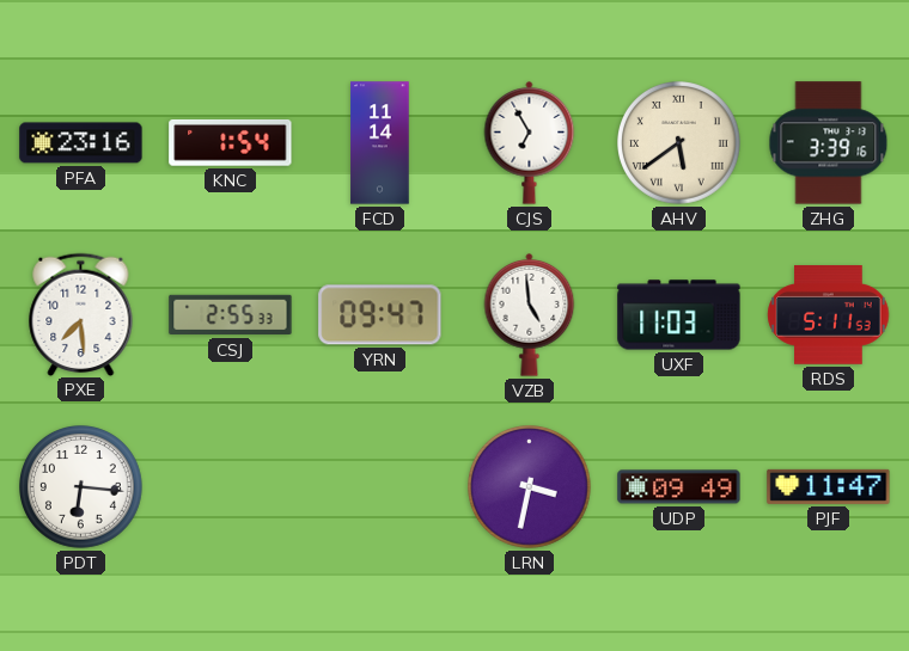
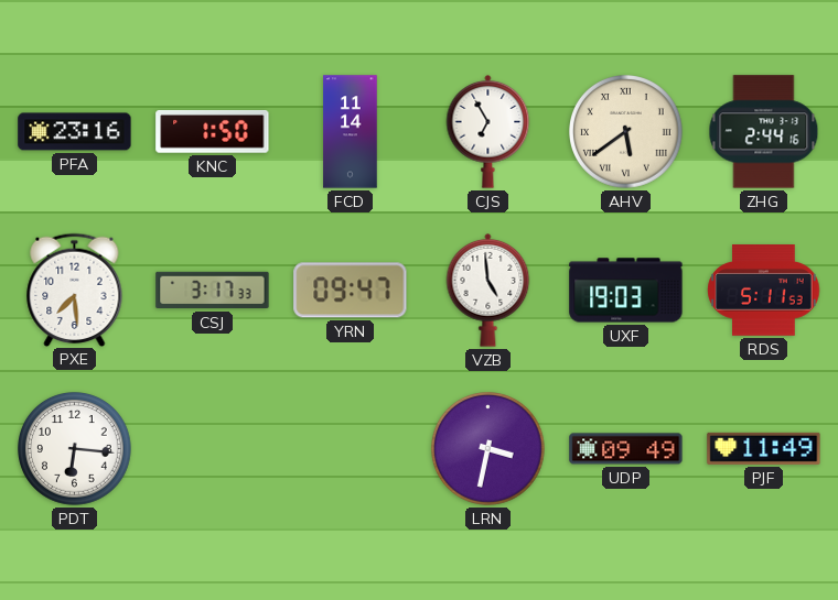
KNC: 1:54 -> 1:50 (213, 132)
ZHG: 3:39 -> 2:44 (764, 132)
CSJ: 2:55 -> 3:17 (213, 291)
UXF: 11:03 -> 19:03 (626, 291)
PJF: 11:47 -> 11:49 (764, 448)
